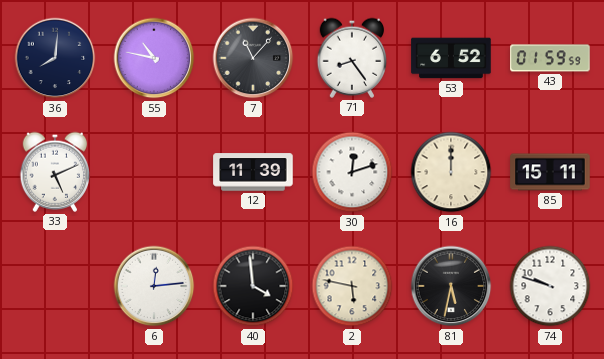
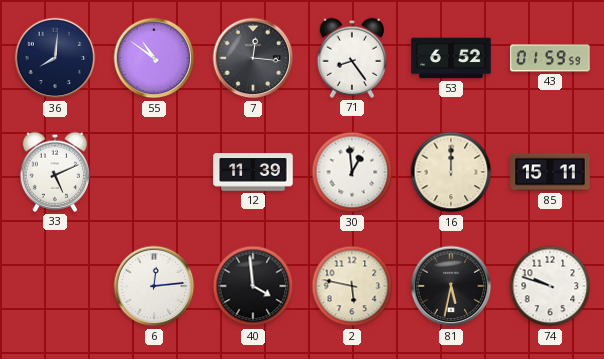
55: 10:47 -> 10:51 (154, 58)
7: 11:07 -> 12:16 (253, 58)
30: 12:12 -> 12:59 (352, 172)
